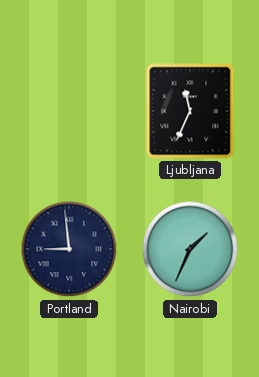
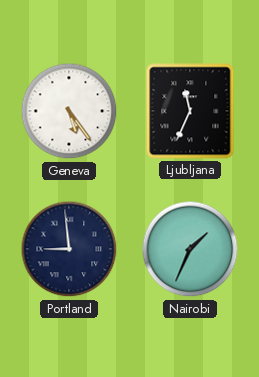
Geneva: none -> 5:24 (69, 111)
